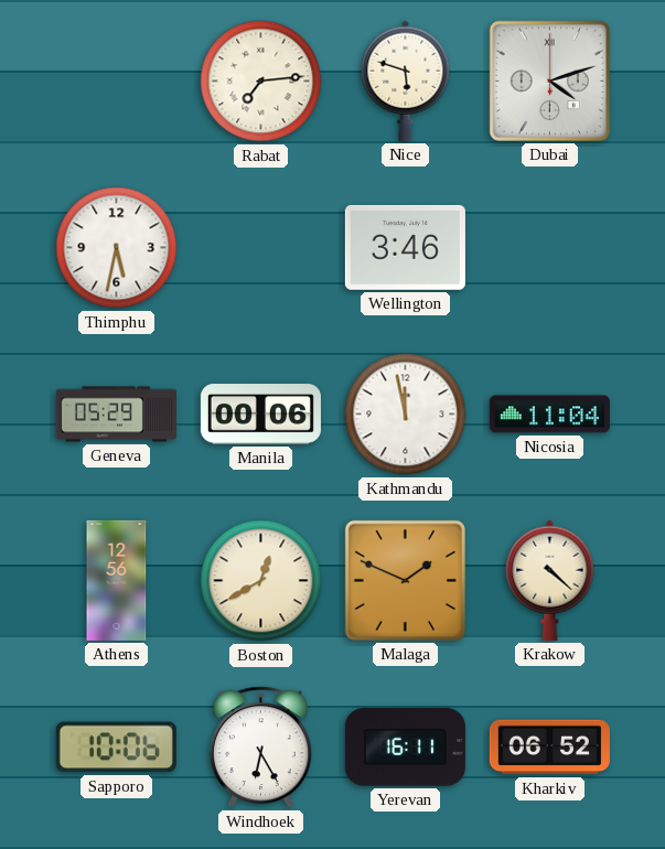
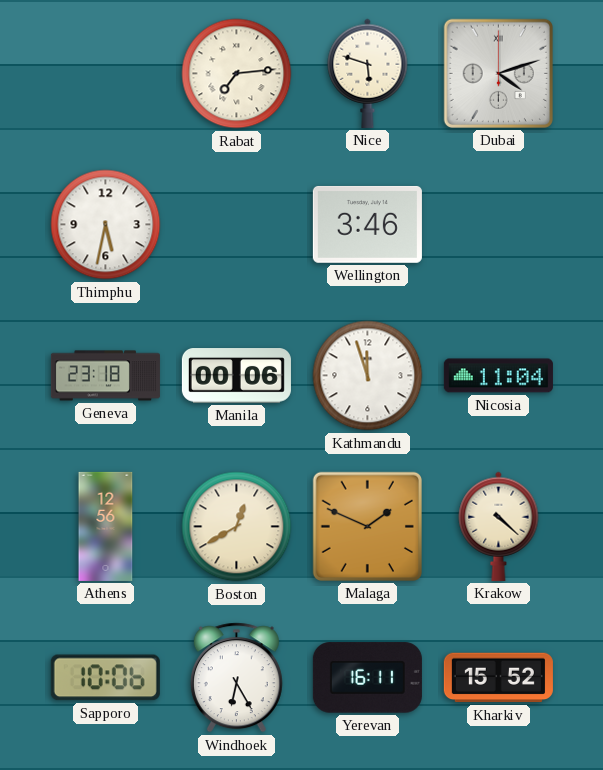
Geneva: 05:29 -> 23:18 (105, 376)
Kathmandu: 11:58 -> 11:57 (368, 376)
Kharkiv: 06:52 -> 15:52 (498, 678)
